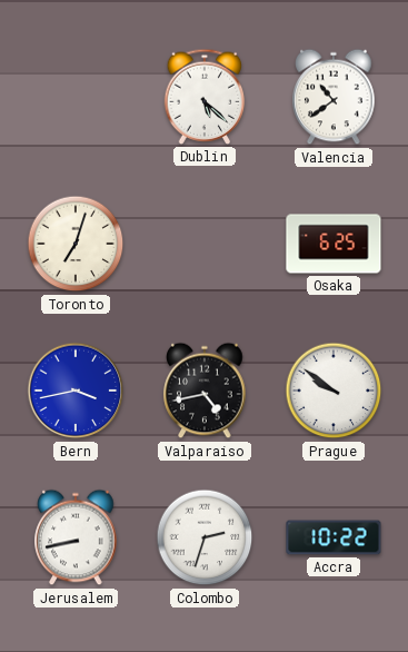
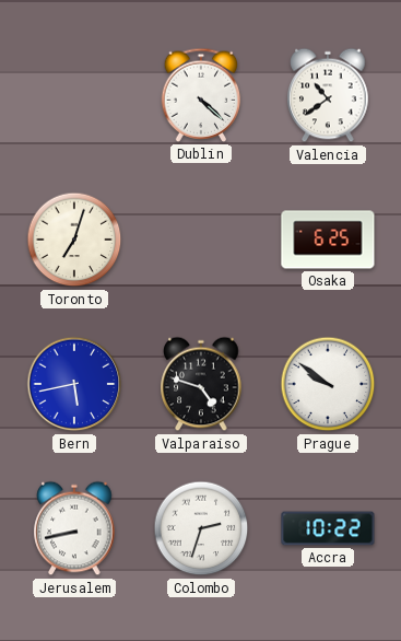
Dublin: 5:22 -> 4:22 (201, 95)
Bern: 3:43 -> 5:43 (74, 384)
Valparaiso: 4:43 -> 4:48 (201, 384)
